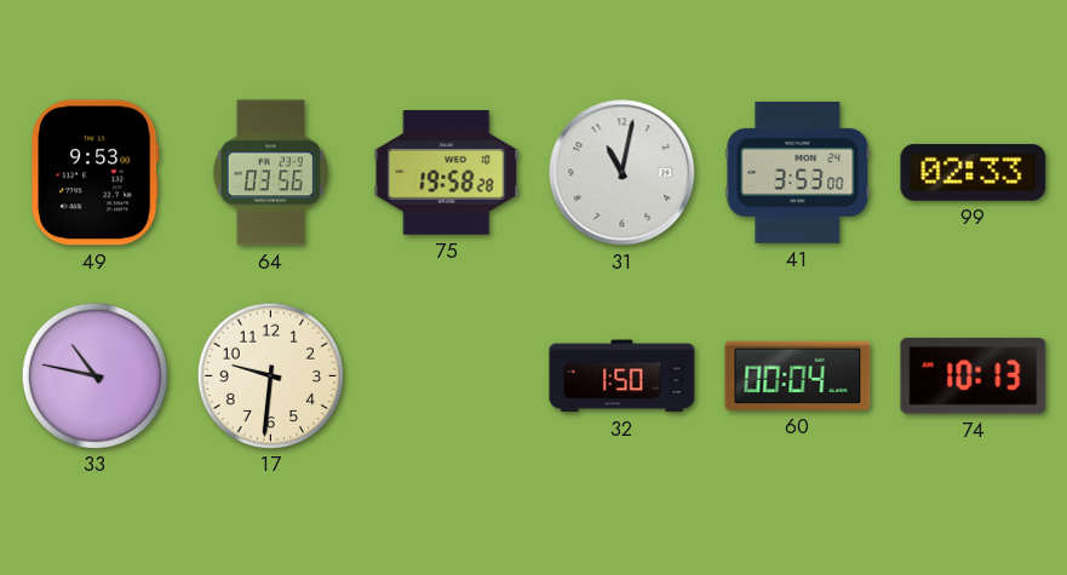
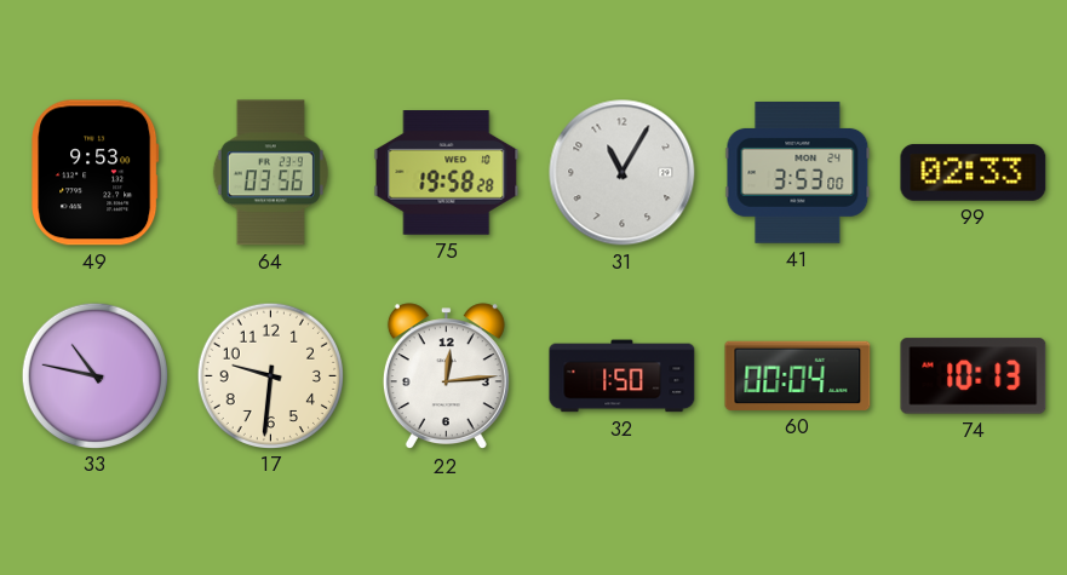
31: 11:02 -> 11:05 (623, 173)
22: none -> 12:14 (446, 376)
